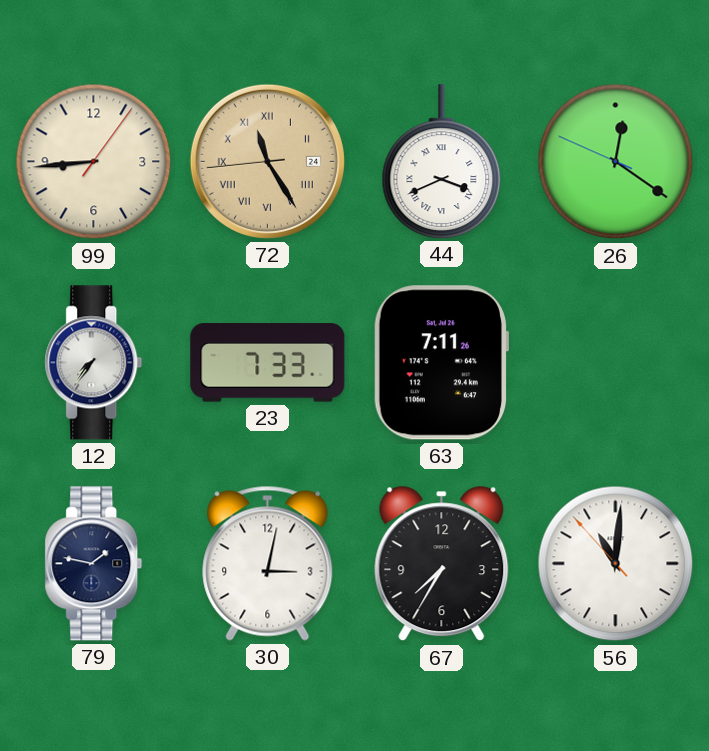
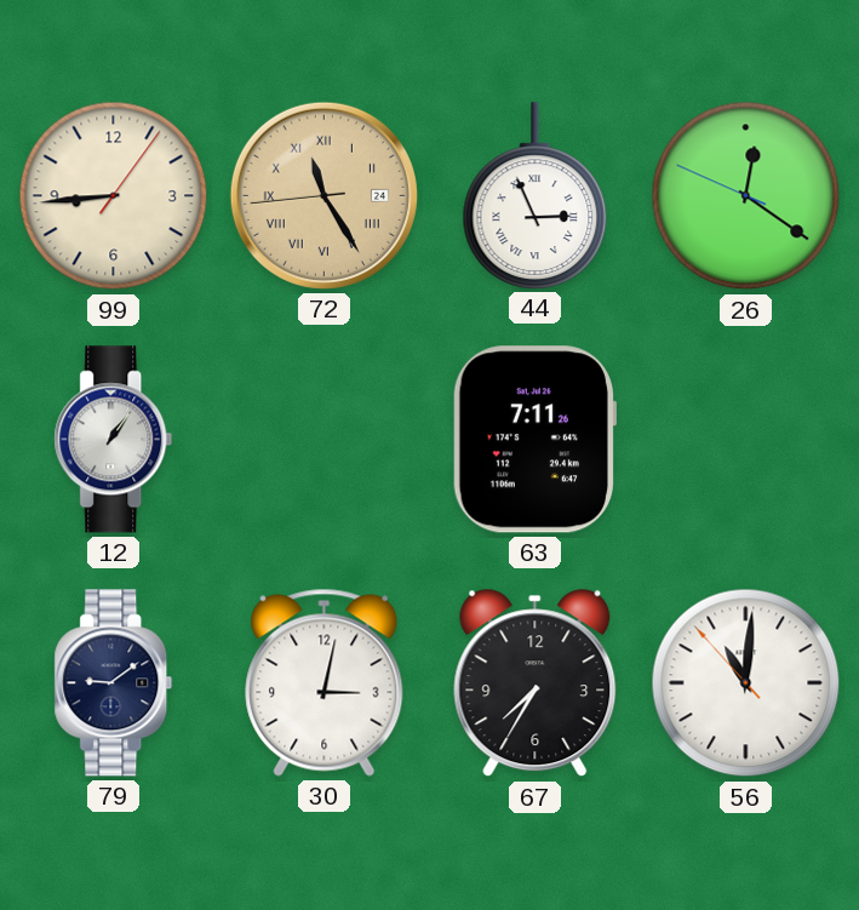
44: 3:41 -> 2:56 (536, 195)
12: 7:36 -> 1:06 (114, 440)
23: 7:33 -> none (268, 363)
79: 1:47 -> 9:09 (114, 683)
